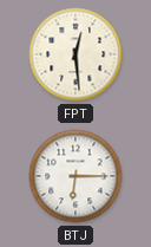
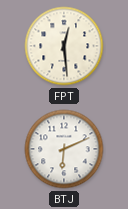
BTJ: 6:15 -> 6:11 (64, 149)
